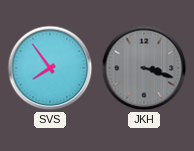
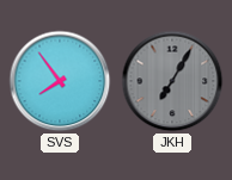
JKH: 3:18 -> 7:05 (172, 81)
